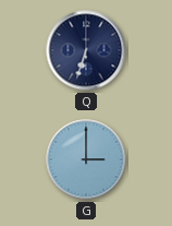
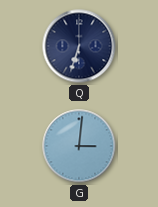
G: 3:00 -> 3:01 (79, 146)
